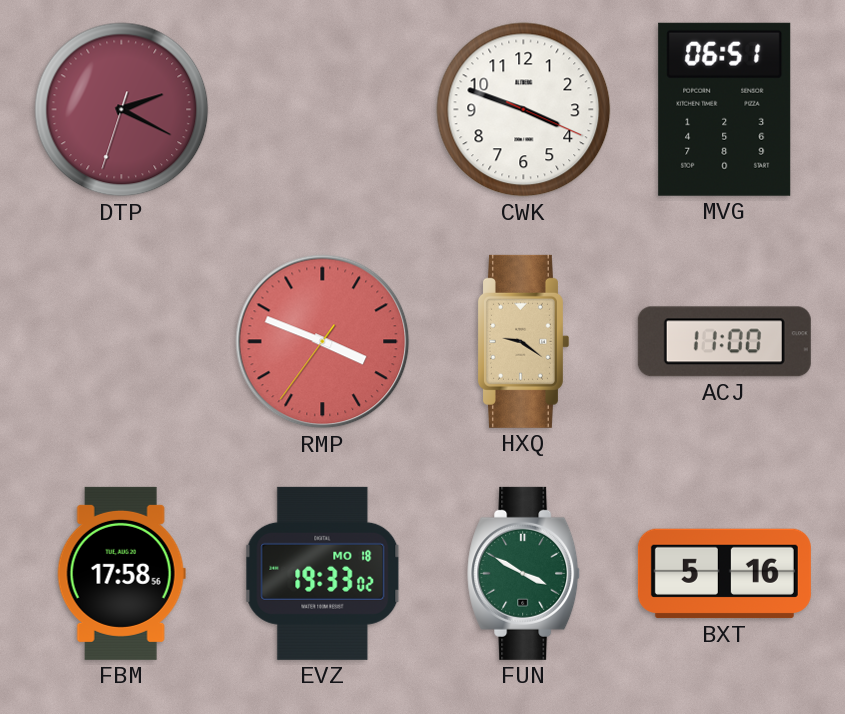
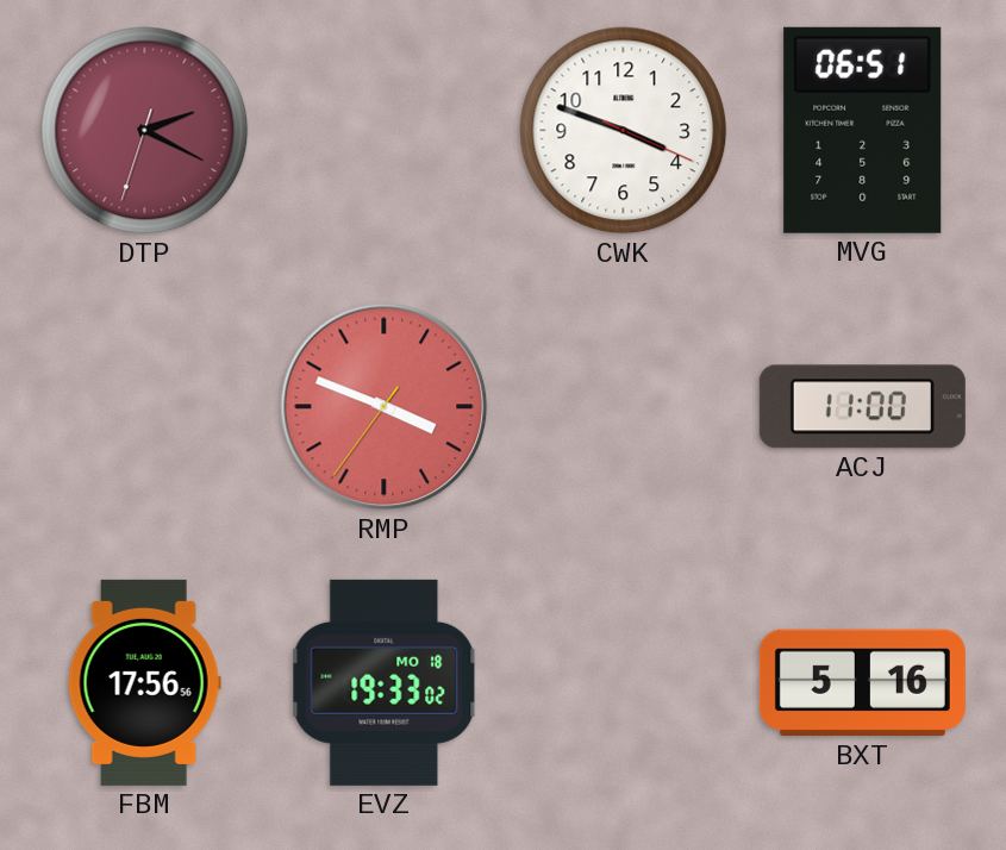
HXQ: 9:21 -> none (523, 341)
FBM: 17:58 -> 17:56 (144, 682)
FUN: 3:50 -> none (524, 573)
